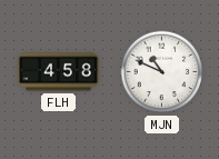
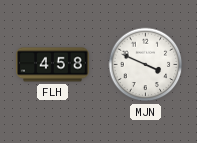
MJN: 10:49 -> 3:49 (146, 65)
